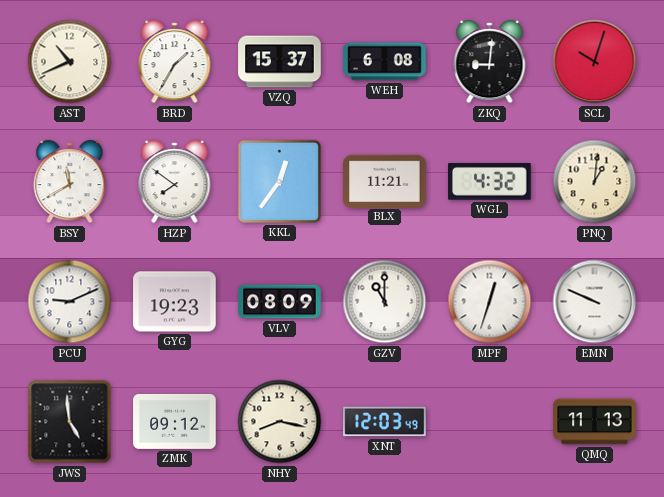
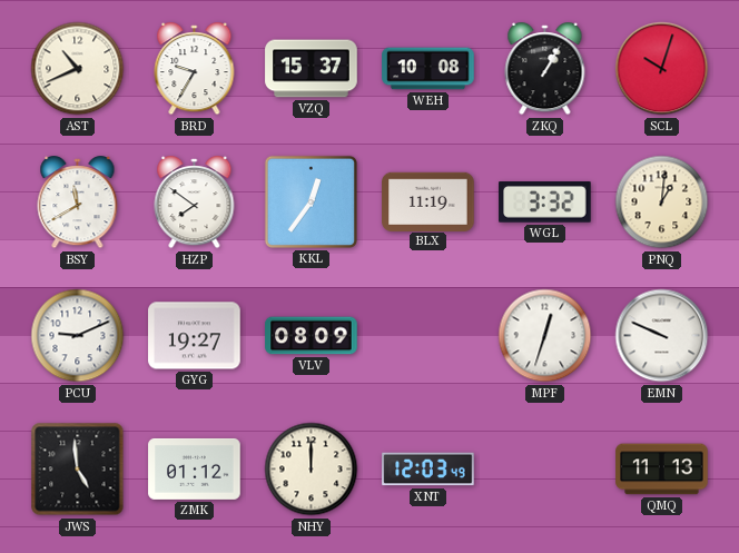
BRD: 1:35 -> 9:35 (195, 70)
WEH: 6:08 -> 10:08 (428, 69)
ZKQ: 9:01 -> 1:05 (545, 70)
BLX: 11:21 -> 11:19 (428, 201)
WGL: 4:32 -> 3:32 (545, 203)
GYG: 19:23 -> 19:27 (195, 336)
GZV: 11:00 -> none (385, 302)
ZMK: 09:12 -> 01:12 (195, 468)
NHY: 8:17 -> 12:00 (312, 470)
